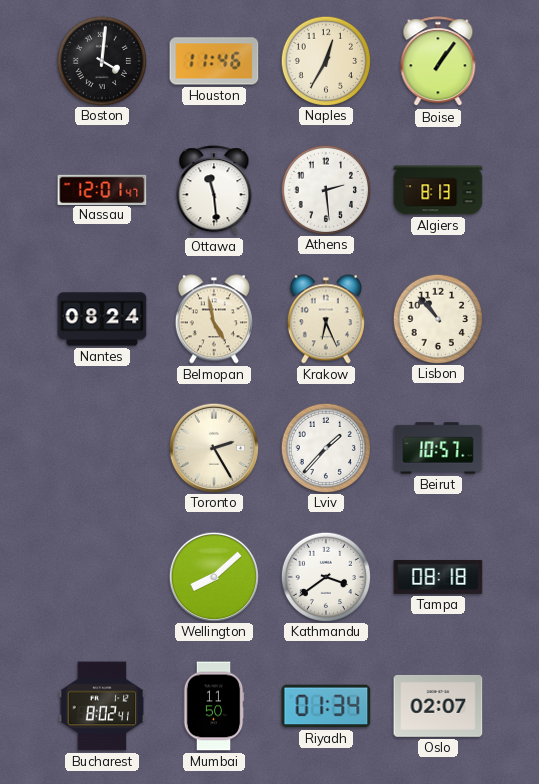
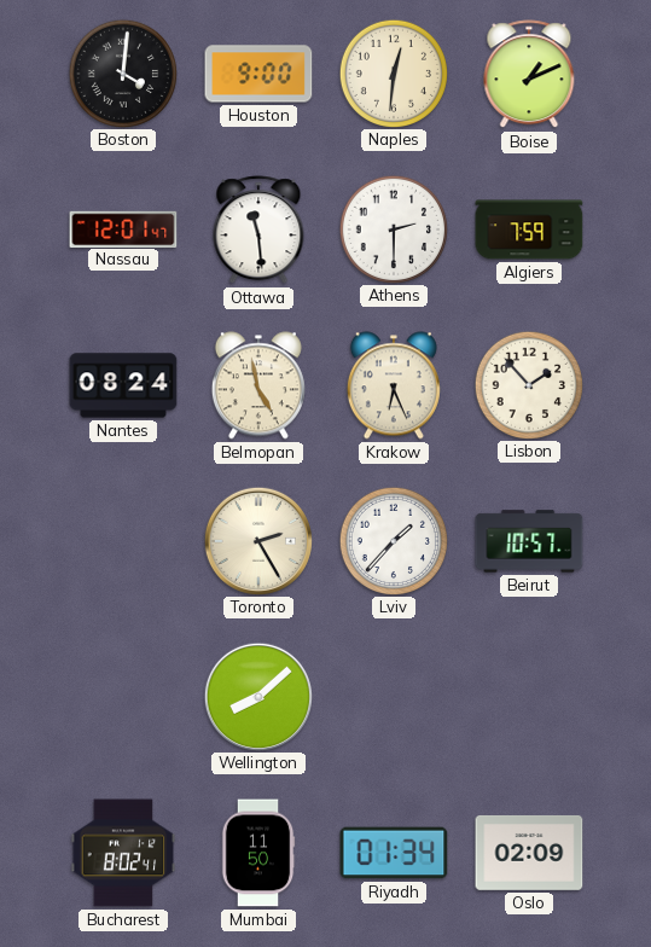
Houston: 11:46 -> 9:00 (258, 74)
Naples: 12:35 -> 12:31 (393, 72)
Boise: 1:06 -> 1:11 (529, 75)
Athens: 2:29 -> 2:30 (393, 228)
Algiers: 8:13 -> 7:59 (529, 230)
Lisbon: 10:53 -> 1:53 (528, 384)
Kathmandu: 3:39 -> none (325, 576)
Tampa: 08:18 -> none (438, 577)
Oslo: 02:07 -> 02:09 (529, 853)
